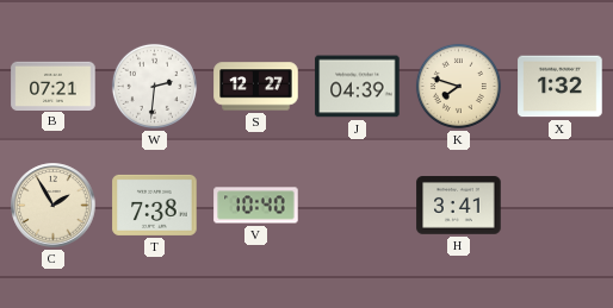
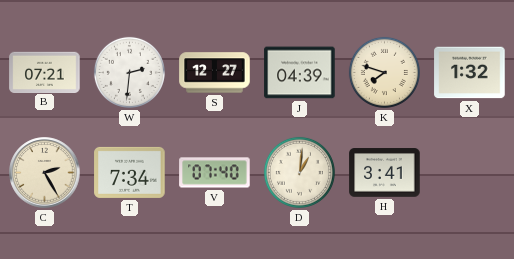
C: 1:55 -> 2:25 (45, 173)
T: 7:38 -> 7:34 (130, 172)
V: 10:40 -> 07:40 (215, 173)
D: none -> 1:01 (299, 172)
